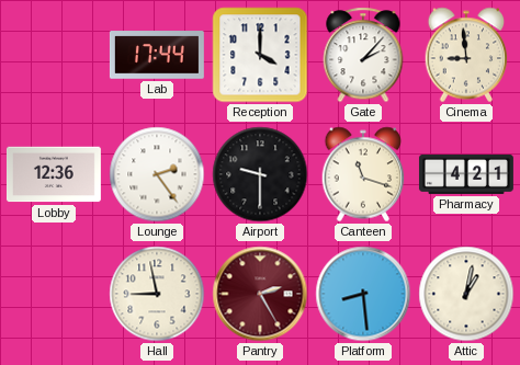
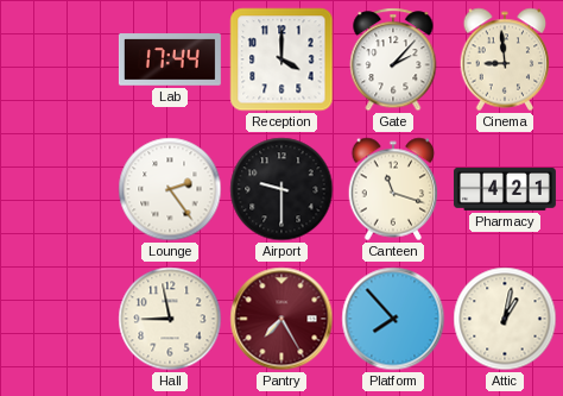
Lobby: 12:36 -> none (54, 174)
Pantry: 2:25 -> 7:25 (281, 319)
Platform: 8:29 -> 7:53 (393, 319)
